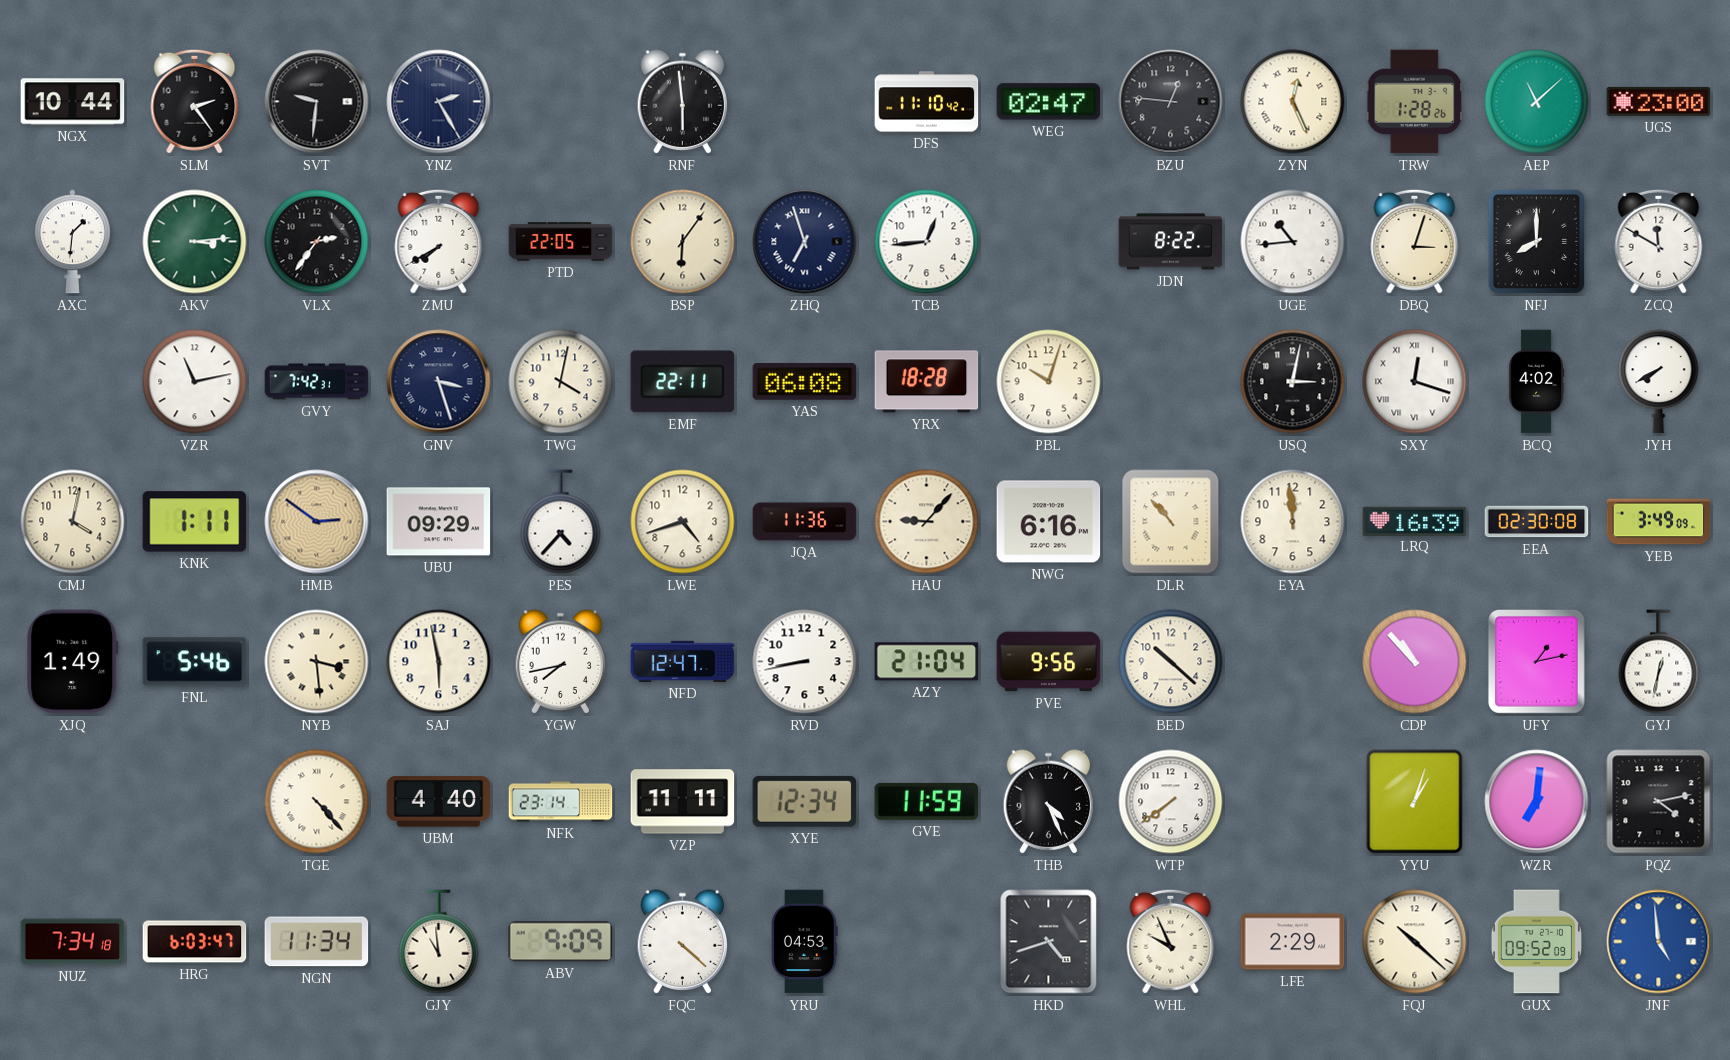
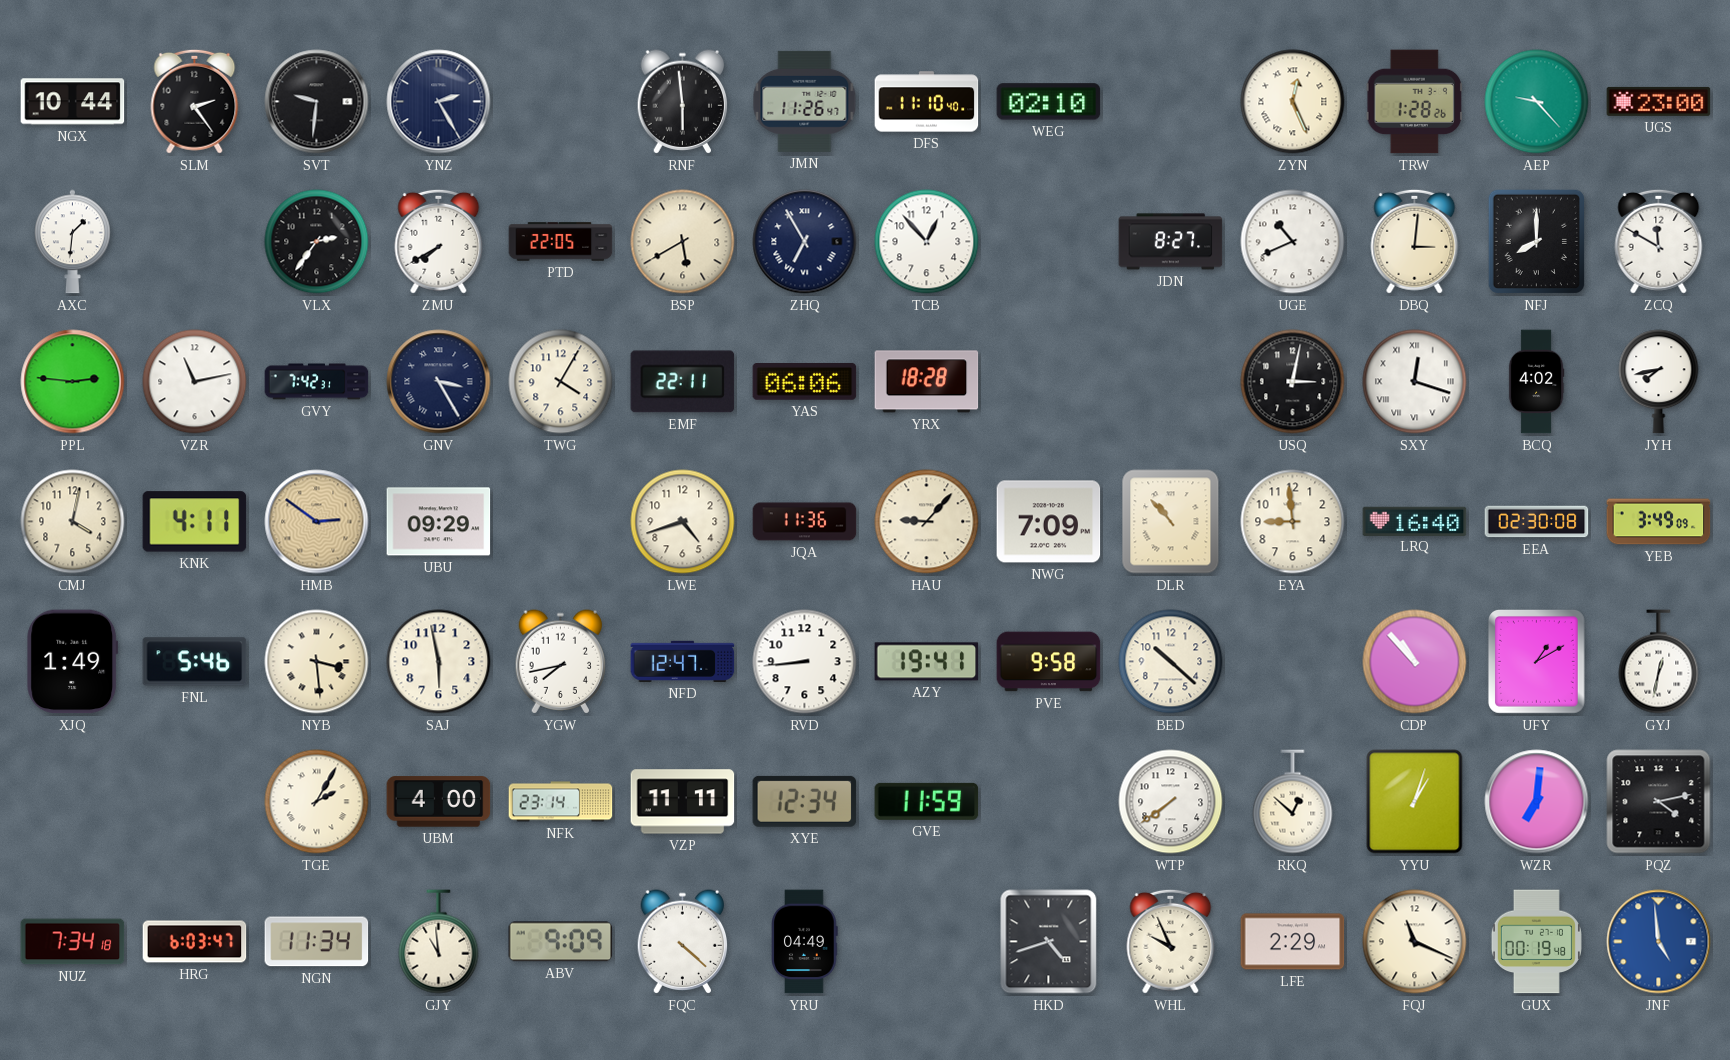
JMN: none -> 11:26 (805, 101)
DFS: 11:10:42 -> 11:10:40 (927, 102)
WEG: 02:47 -> 02:10 (1049, 102)
BZU: 12:46 -> none (1171, 102)
AEP: 11:08 -> 9:23 (1537, 102)
AKV: 3:14 -> none (195, 242)
BSP: 6:06 -> 5:40 (683, 242)
ZHQ: 6:57 -> 6:55 (805, 242)
TCB: 12:44 -> 12:53 (927, 242)
JDN: 8:22 -> 8:27 (1171, 242)
UGE: 10:44 -> 10:41 (1293, 242)
DBQ: 3:03 -> 3:01 (1415, 241)
PPL: none -> 2:46 (73, 382)
GNV: 3:27 -> 3:25 (439, 382)
TWG: 4:02 -> 4:05 (561, 382)
YAS: 06:08 -> 06:06 (805, 382)
PBL: 10:03 -> none (1049, 382)
JYH: 7:40 -> 7:43 (1659, 382)
KNK: 1:11 -> 4:11 (195, 522)
PES: 4:37 -> none (561, 522)
NWG: 6:16 -> 7:09 (1049, 522)
EYA: 11:59 -> 8:59 (1293, 522)
LRQ: 16:39 -> 16:40 (1415, 521)
RVD: 8:43 -> 8:44 (805, 662)
AZY: 21:04 -> 19:41 (927, 662)
PVE: 9:56 -> 9:58 (1049, 662)
UFY: 1:13 -> 1:10 (1536, 662)
TGE: 4:23 -> 2:05 (317, 802)
UBM: 4:40 -> 4:00 (439, 802)
THB: 4:26 -> none (1049, 802)
RKQ: none -> 12:52 (1293, 802)
YRU: 04:53 -> 04:49 (805, 942)
FQJ: 10:22 -> 11:19 (1415, 942)
GUX: 09:52 -> 00:19 (1536, 942)
